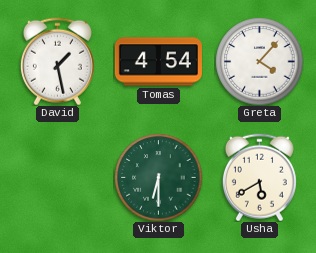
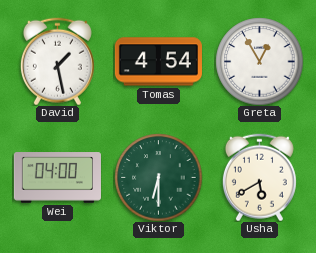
Greta: 4:07 -> 12:55 (259, 61)
Wei: none -> 04:00 (57, 178)
